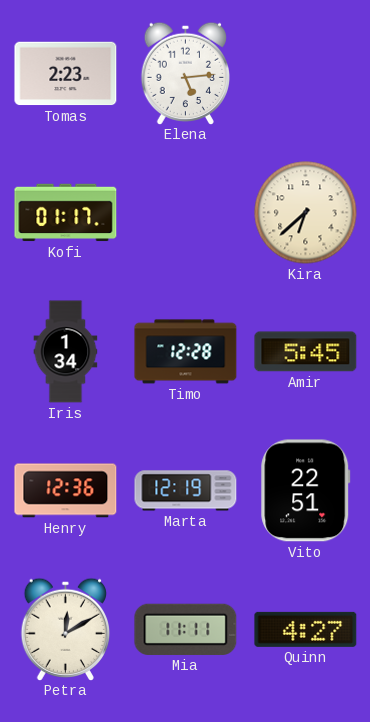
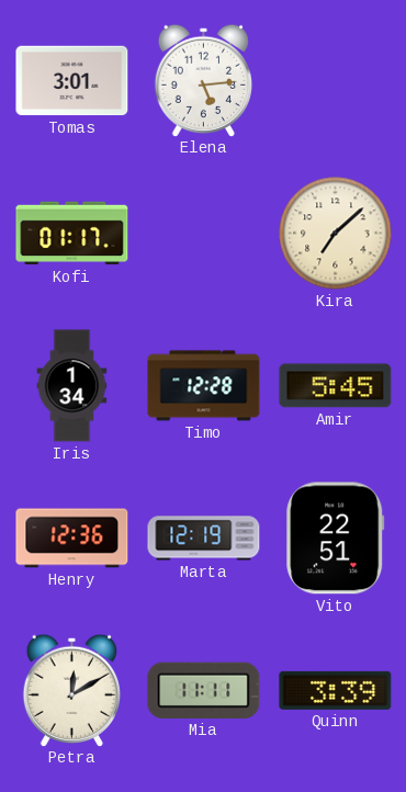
Tomas: 2:23 -> 3:01 (72, 81)
Kira: 6:38 -> 7:08 (336, 234)
Quinn: 4:27 -> 3:39 (336, 690)
